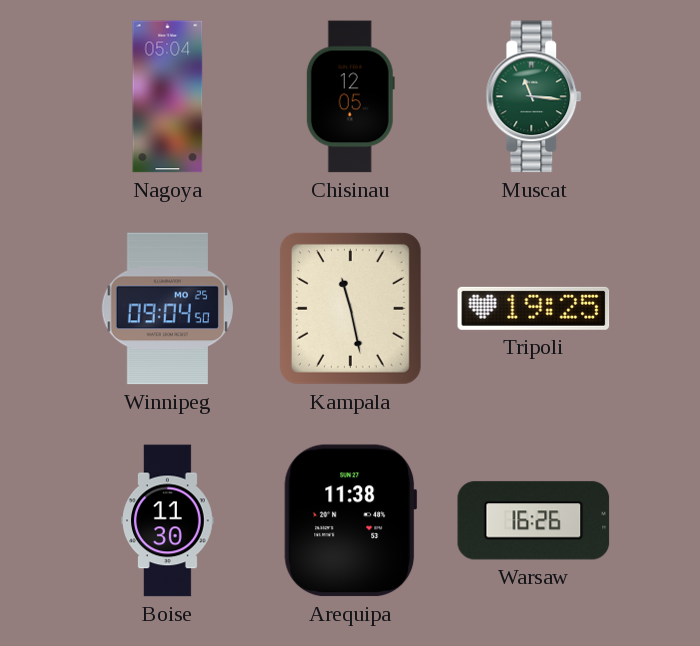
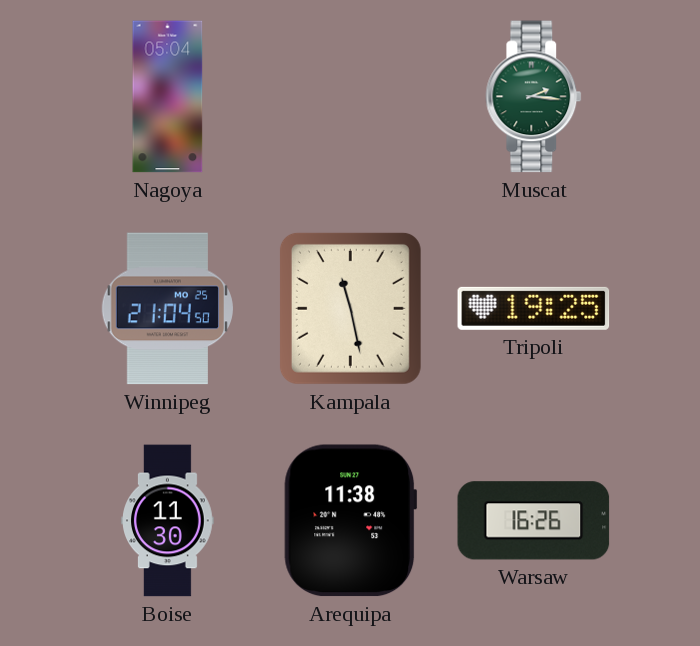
Chisinau: 12:05 -> none (350, 97)
Muscat: 11:16 -> 2:16 (534, 97)
Winnipeg: 09:04 -> 21:04 (167, 309)
